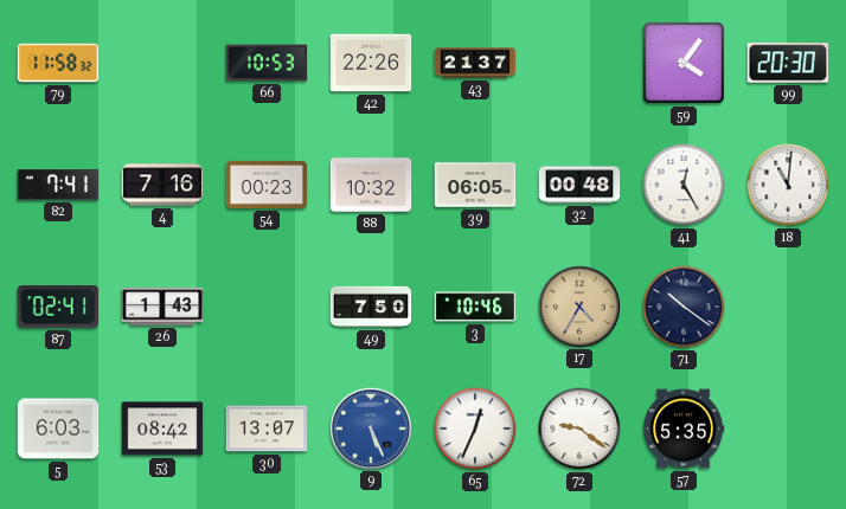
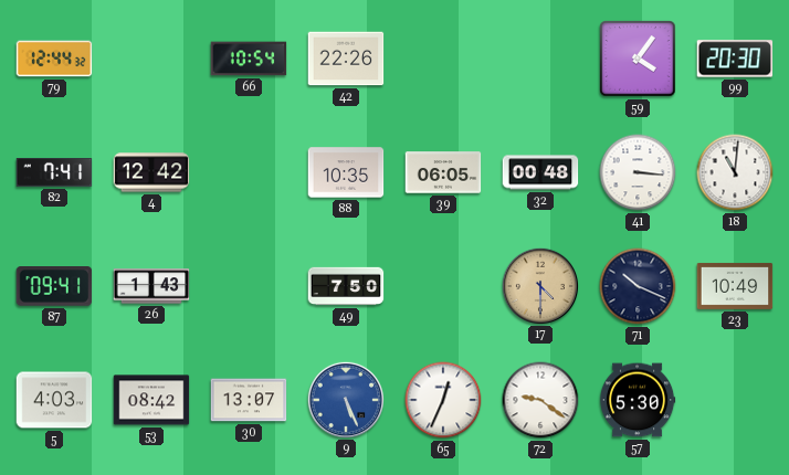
79: 11:58 -> 12:44 (54, 59)
66: 10:53 -> 10:54 (249, 59)
43: 21:37 -> none (475, 63)
4: 7:16 -> 12:42 (151, 172)
54: 00:23 -> none (267, 185)
88: 10:32 -> 10:35 (346, 172)
41: 12:25 -> 3:16 (638, 172)
87: 02:41 -> 09:41 (54, 287)
3: 10:46 -> none (475, 307)
17: 4:35 -> 4:30 (539, 285)
71: 10:21 -> 10:19 (638, 286)
23: none -> 10:49 (735, 286)
5: 6:03 -> 4:03 (54, 400)
57: 5:35 -> 5:30 (638, 400)
